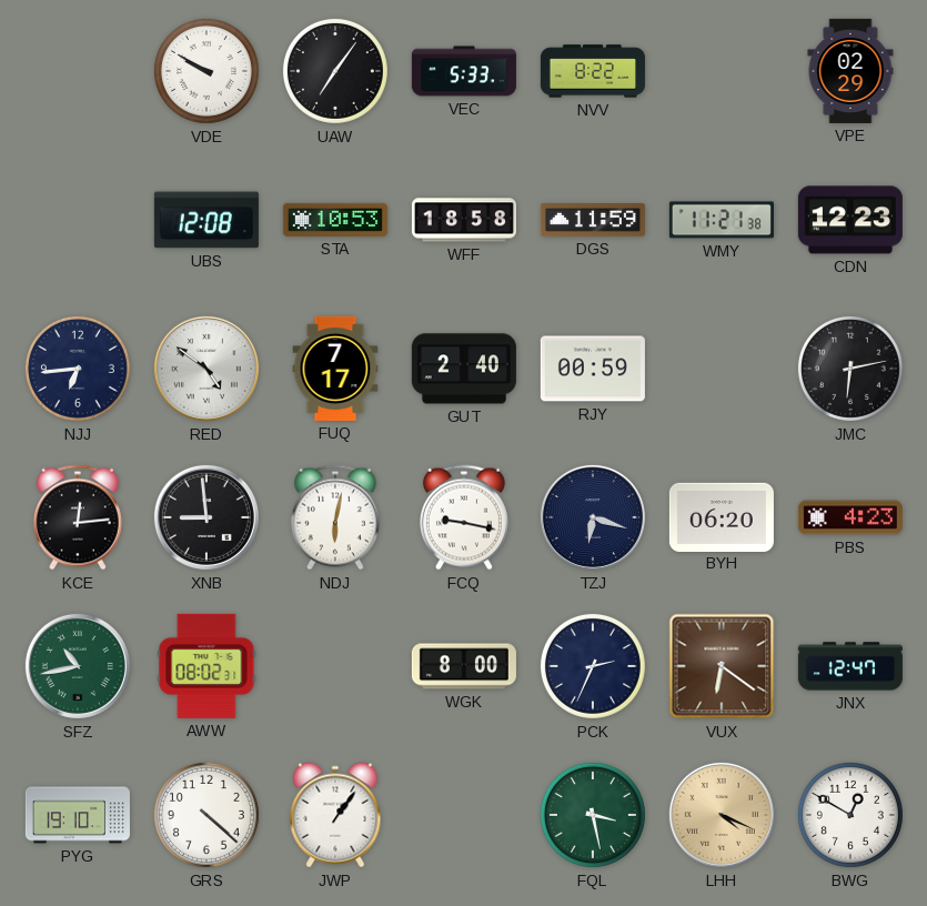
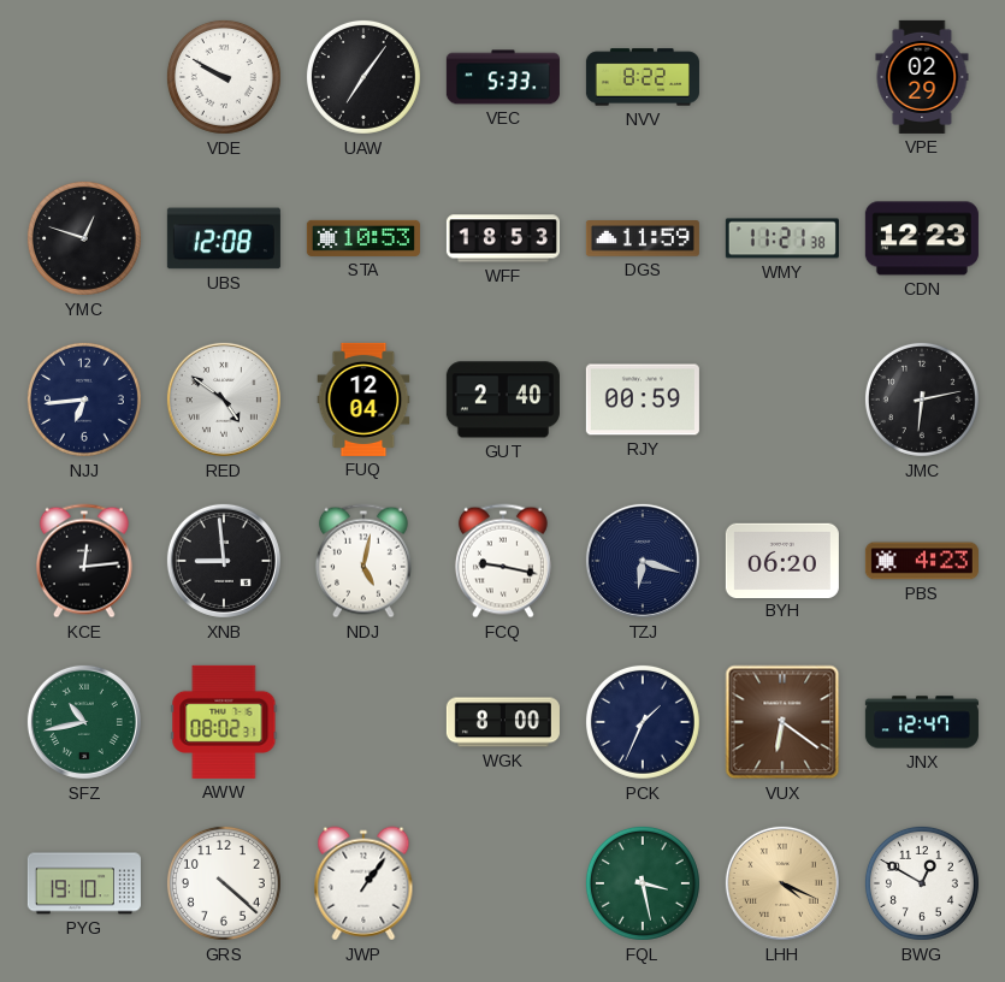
YMC: none -> 12:48 (84, 238)
WFF: 18:58 -> 18:53 (503, 238)
FUQ: 7:17 -> 12:04 (363, 400)
NDJ: 6:02 -> 5:02 (363, 561)
PCK: 2:34 -> 1:34 (643, 722)
